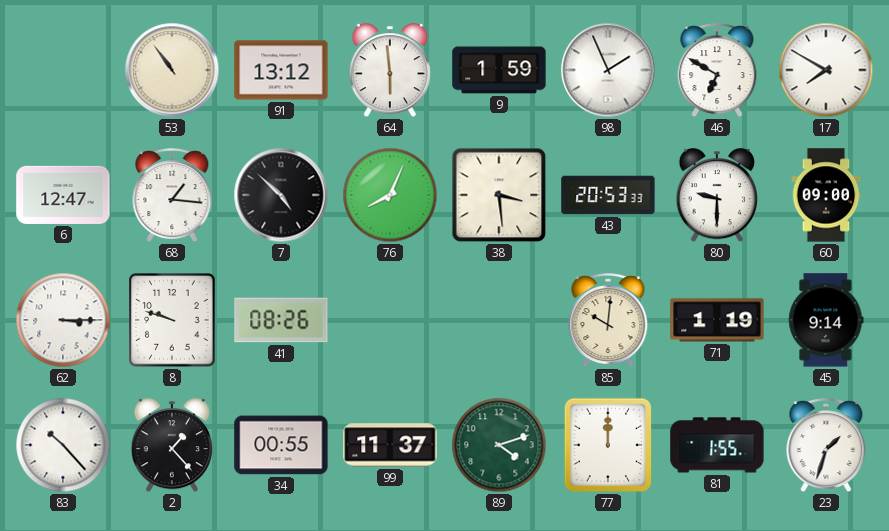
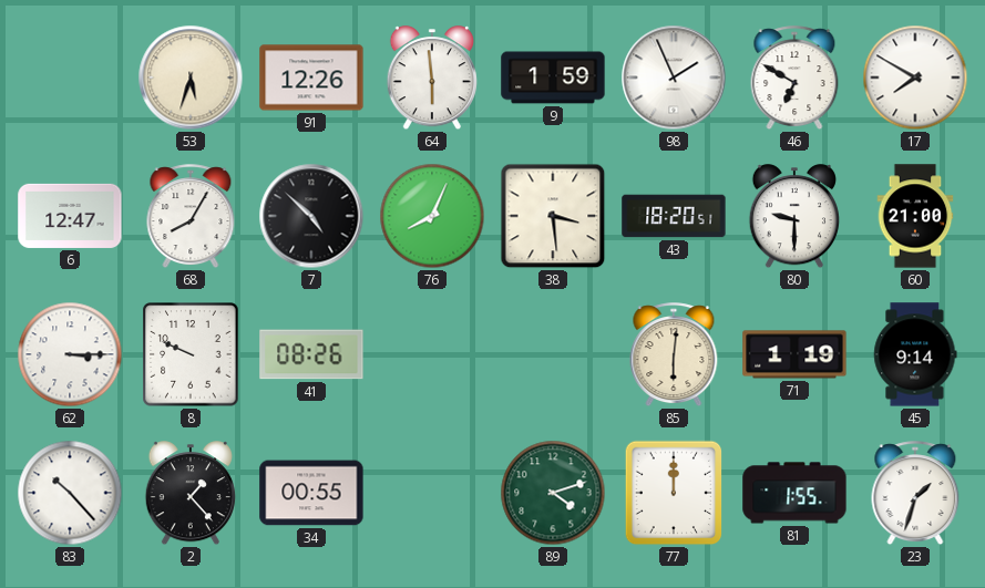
53: 10:54 -> 5:33 (191, 78)
91: 13:12 -> 12:26 (311, 78)
68: 1:16 -> 8:05 (191, 217)
43: 20:53 -> 18:20 (674, 216)
60: 09:00 -> 21:00 (915, 216)
8: 9:48 -> 9:49 (191, 354)
85: 10:01 -> 6:01 (674, 355)
99: 11:37 -> none (390, 445)
